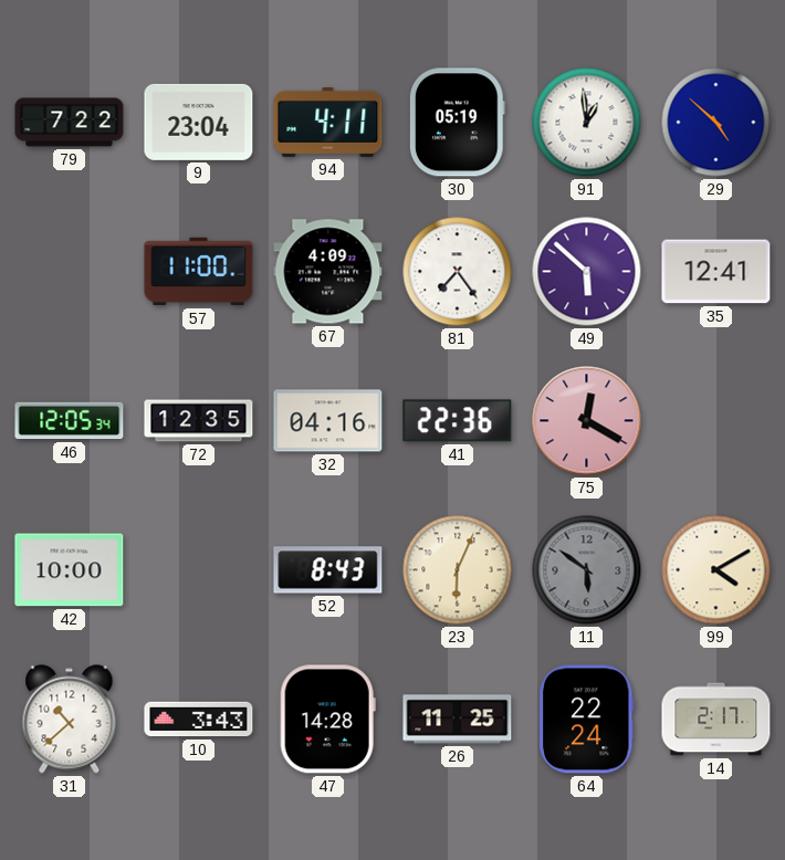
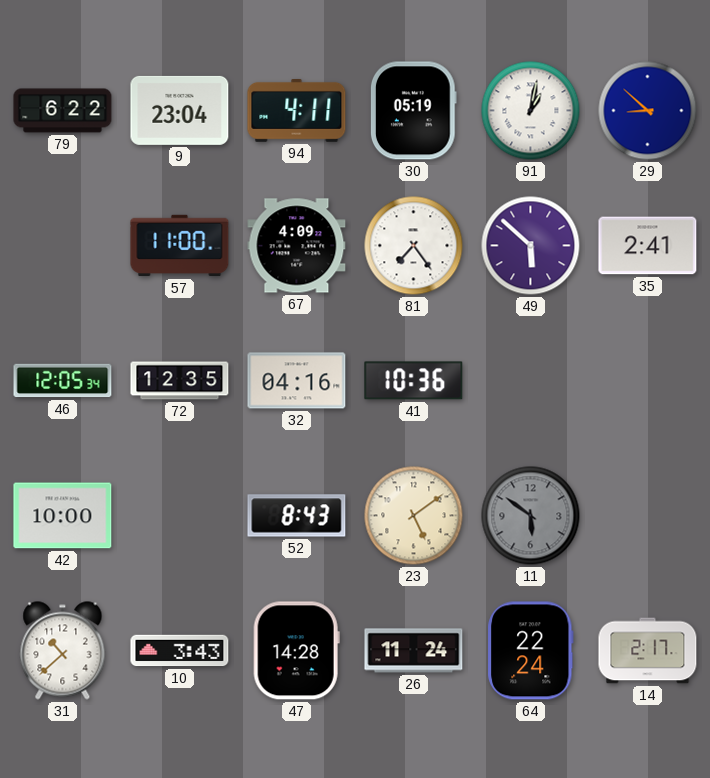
79: 7:22 -> 6:22 (63, 111)
91: 12:59 -> 1:02 (531, 111)
29: 4:52 -> 8:52 (648, 111)
35: 12:41 -> 2:41 (648, 246)
41: 22:36 -> 10:36 (414, 381)
75: 12:20 -> none (587, 421)
23: 6:04 -> 5:09 (414, 516)
99: 4:10 -> none (716, 570)
26: 11:25 -> 11:24 (414, 651)
